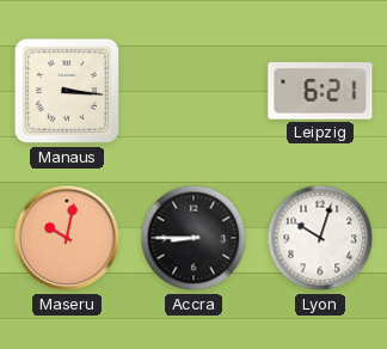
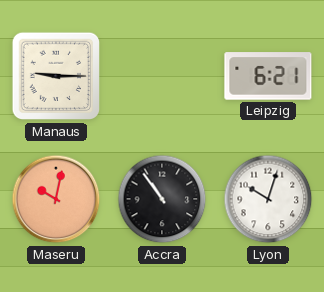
Manaus: 3:16 -> 9:15 (56, 76)
Accra: 8:45 -> 10:54 (162, 199)
